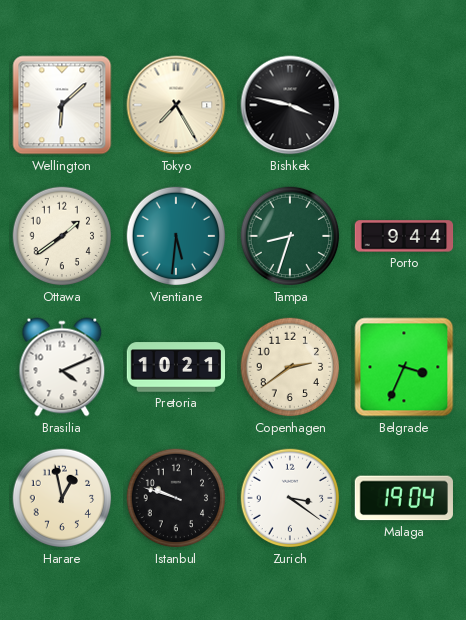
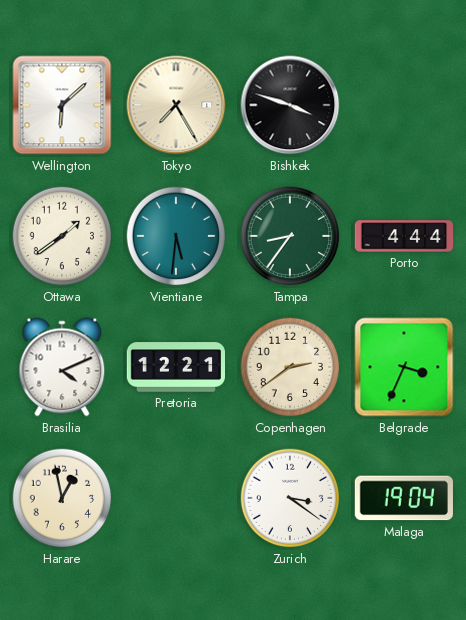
Bishkek: 3:47 -> 3:48 (290, 105)
Tampa: 8:33 -> 8:36 (290, 236)
Porto: 9:44 -> 4:44 (404, 236)
Pretoria: 10:21 -> 12:21 (176, 367)
Istanbul: 9:48 -> none (176, 498)
